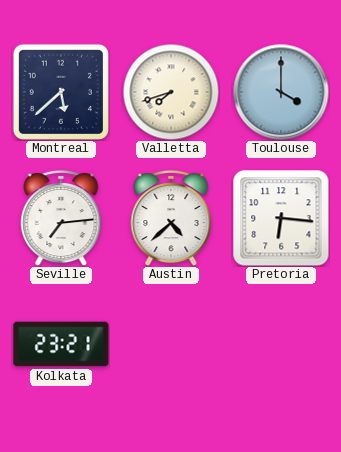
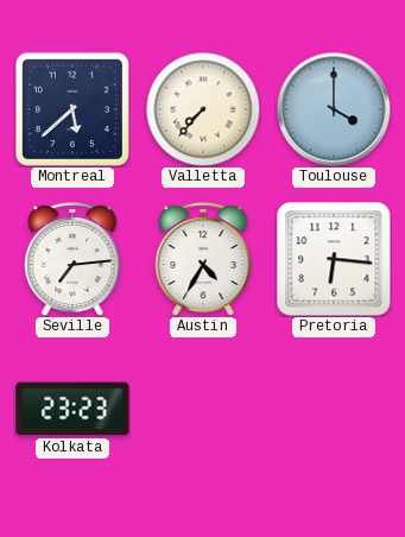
Valletta: 7:42 -> 7:37 (203, 109)
Austin: 4:38 -> 4:35 (203, 259)
Kolkata: 23:21 -> 23:23 (72, 409)
